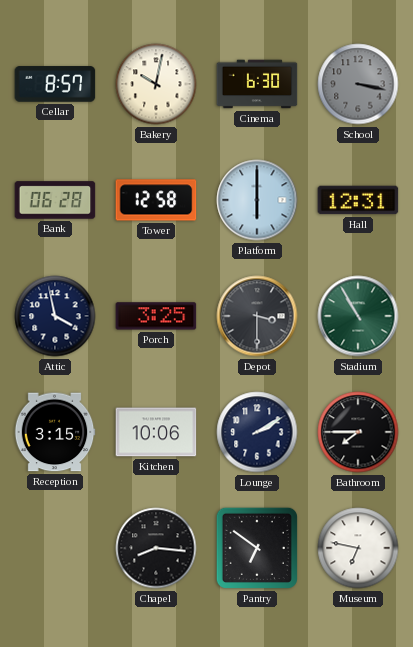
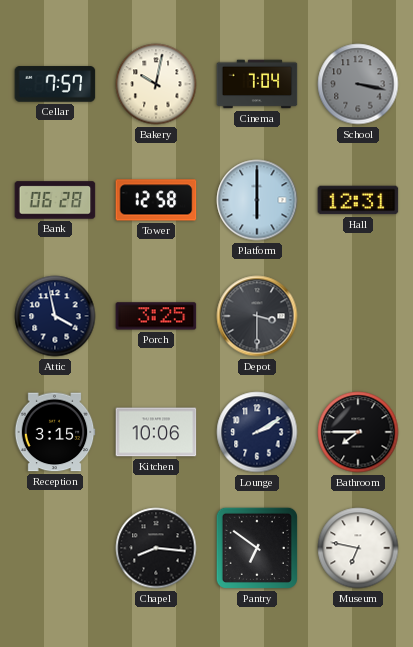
Cellar: 8:57 -> 7:57 (55, 84)
Cinema: 6:30 -> 7:04 (257, 84)
Stadium: 10:55 -> none (358, 316)
